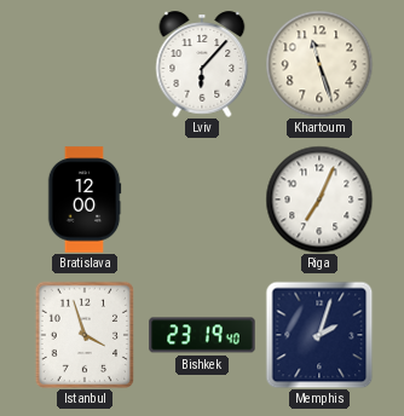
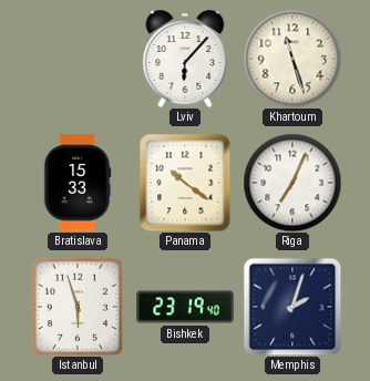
Bratislava: 12:00 -> 15:33 (78, 183)
Panama: none -> 10:21 (185, 183)
Istanbul: 3:57 -> 5:57 (76, 306)
